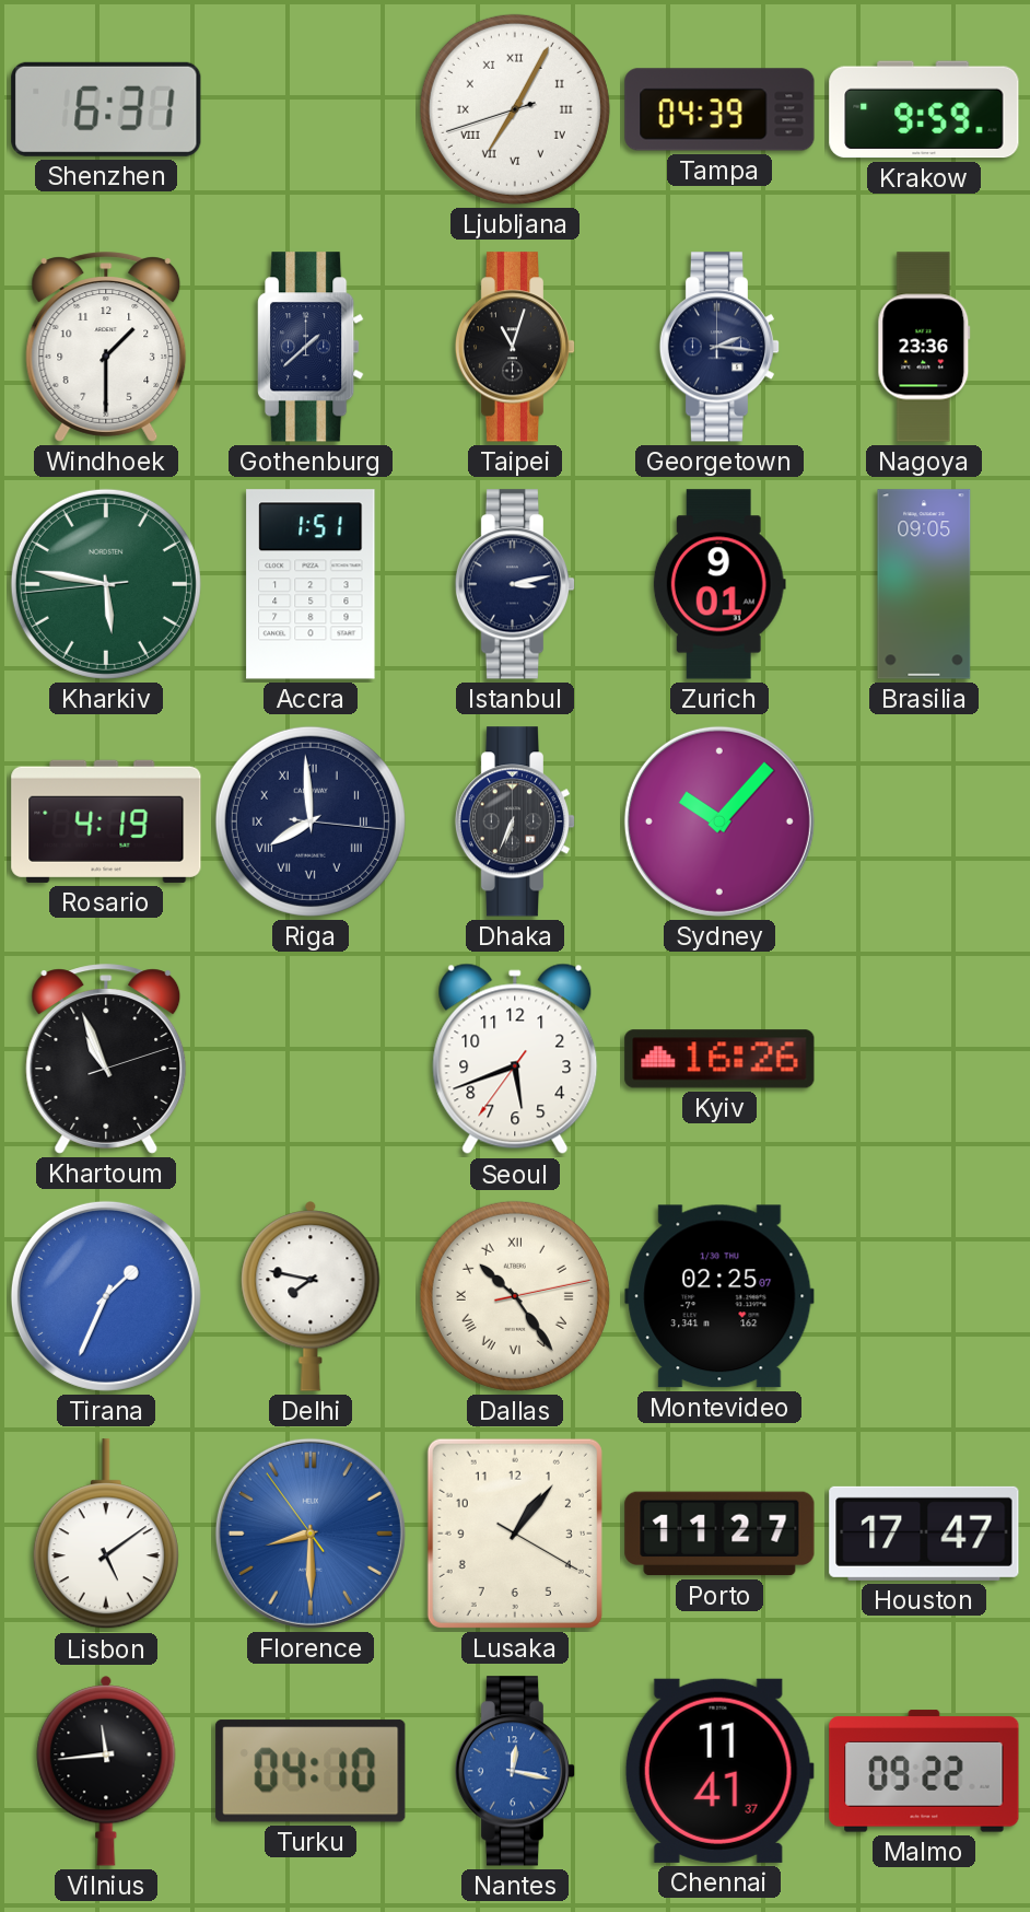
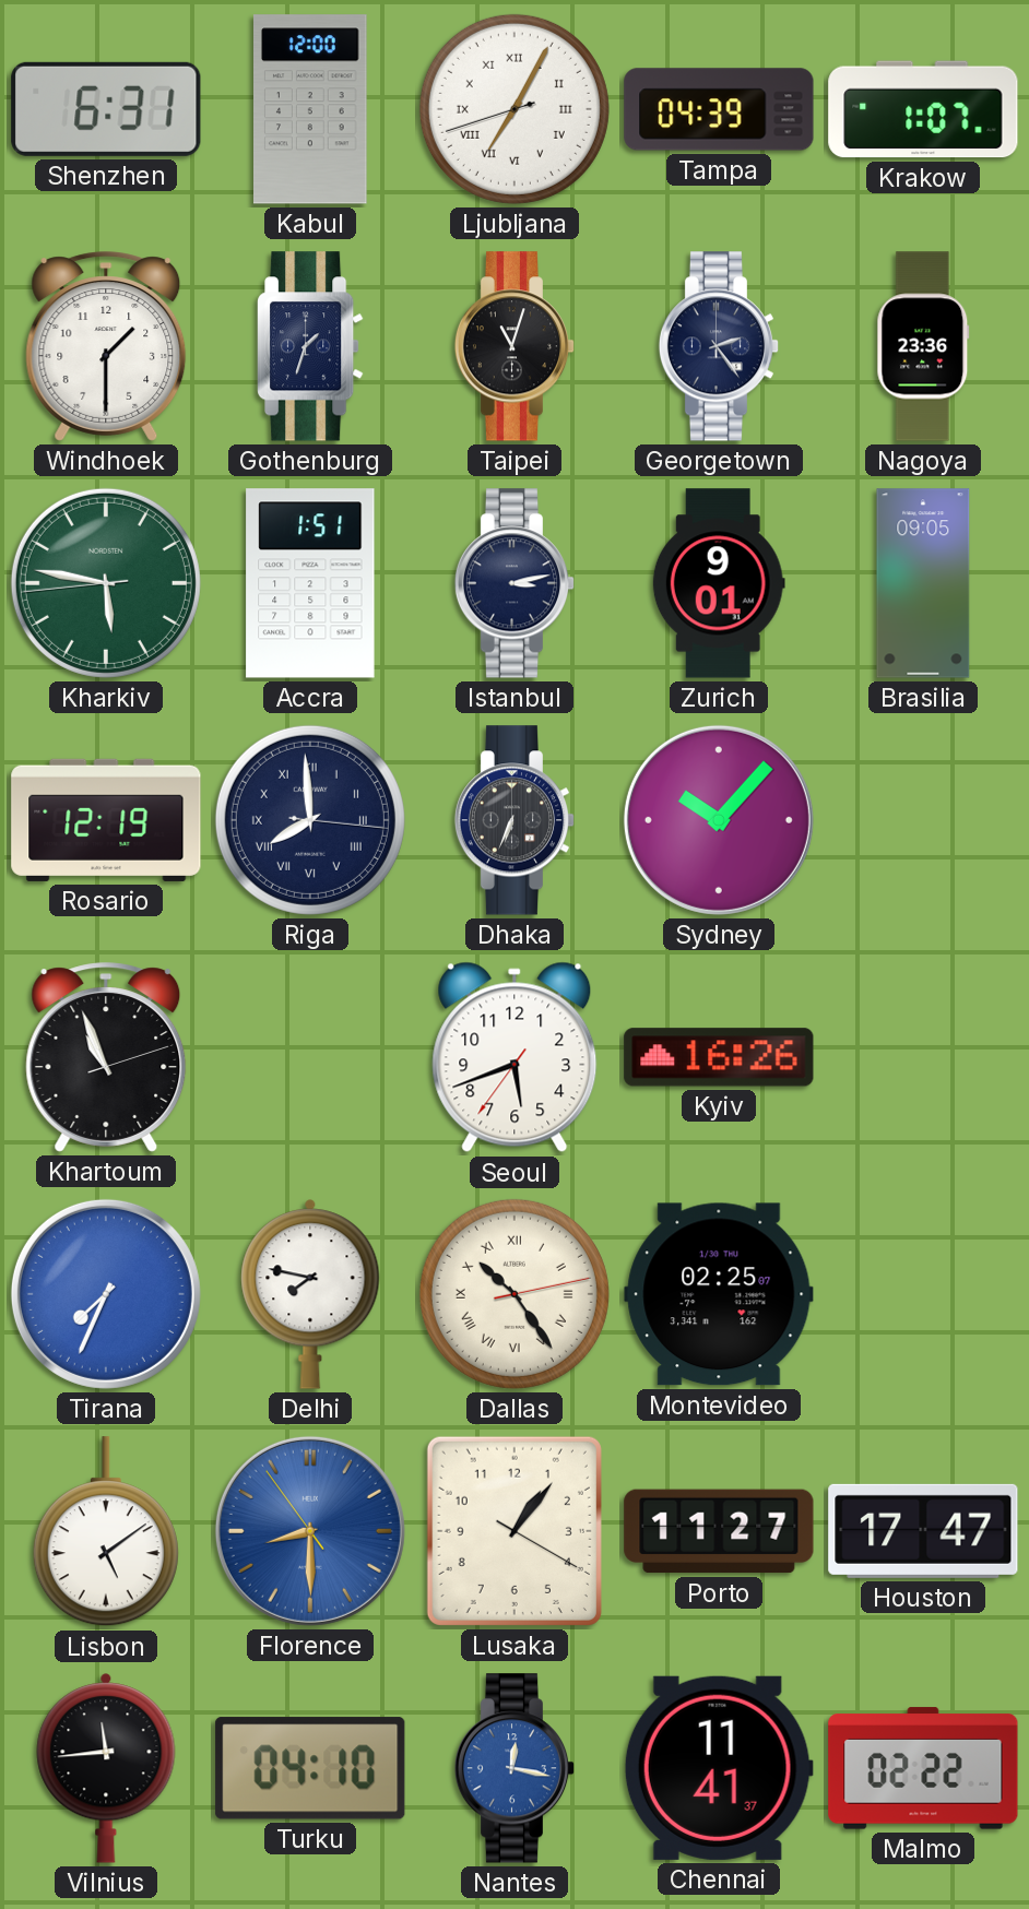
Kabul: none -> 12:00 (310, 109)
Krakow: 9:59 -> 1:07 (923, 109)
Gothenburg: 1:38 -> 1:33 (310, 346)
Georgetown: 2:16 -> 2:24 (719, 346)
Rosario: 4:19 -> 12:19 (106, 820)
Tirana: 1:34 -> 7:34 (106, 1294)
Malmo: 09:22 -> 02:22 (923, 1768)
